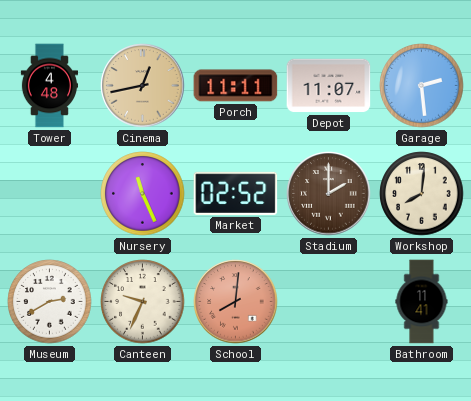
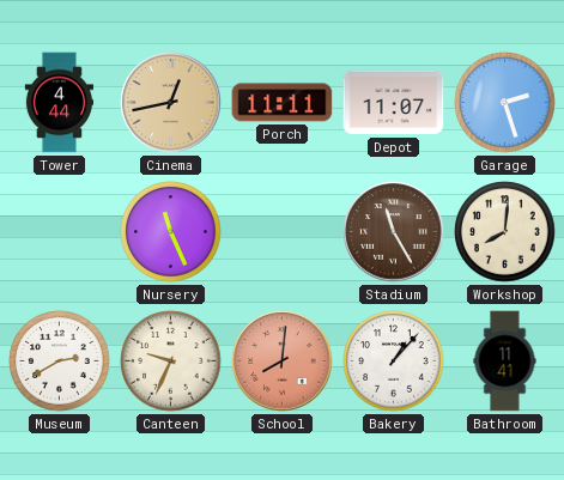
Tower: 4:48 -> 4:44 (59, 103)
Garage: 2:29 -> 2:27 (505, 103)
Market: 02:52 -> none (236, 193)
Stadium: 2:00 -> 11:25 (394, 232)
Bakery: none -> 1:07 (394, 361)
